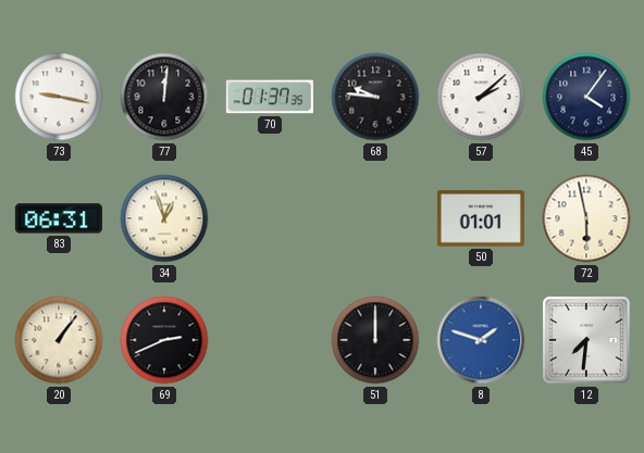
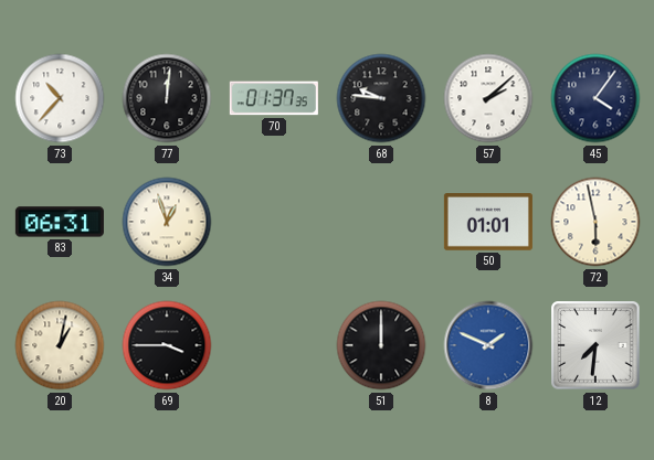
73: 9:17 -> 10:37 (60, 98)
20: 1:06 -> 1:02 (60, 345)
69: 2:41 -> 3:45 (167, 345)
8: 1:48 -> 1:49 (488, 345)
